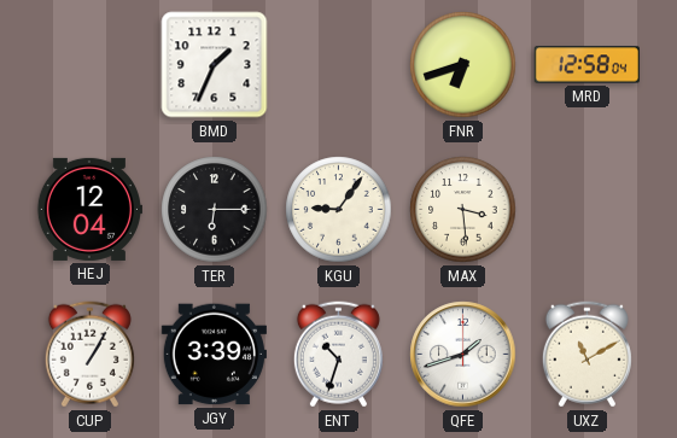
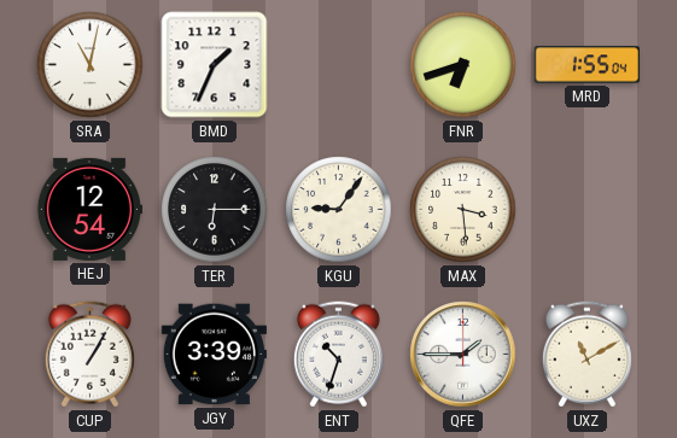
SRA: none -> 11:02 (91, 65)
MRD: 12:58 -> 1:55 (586, 65)
HEJ: 12:04 -> 12:54 (89, 209)
QFE: 1:42 -> 1:45 (463, 355)
